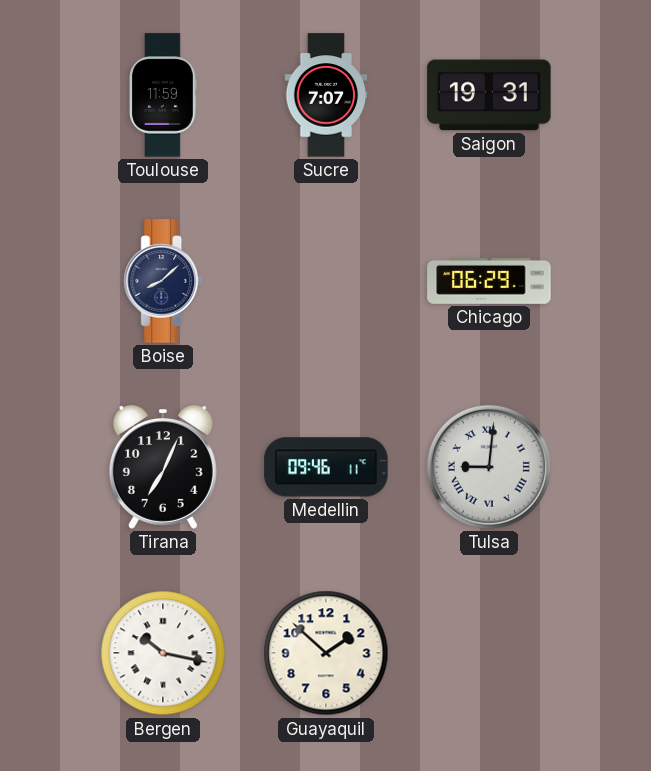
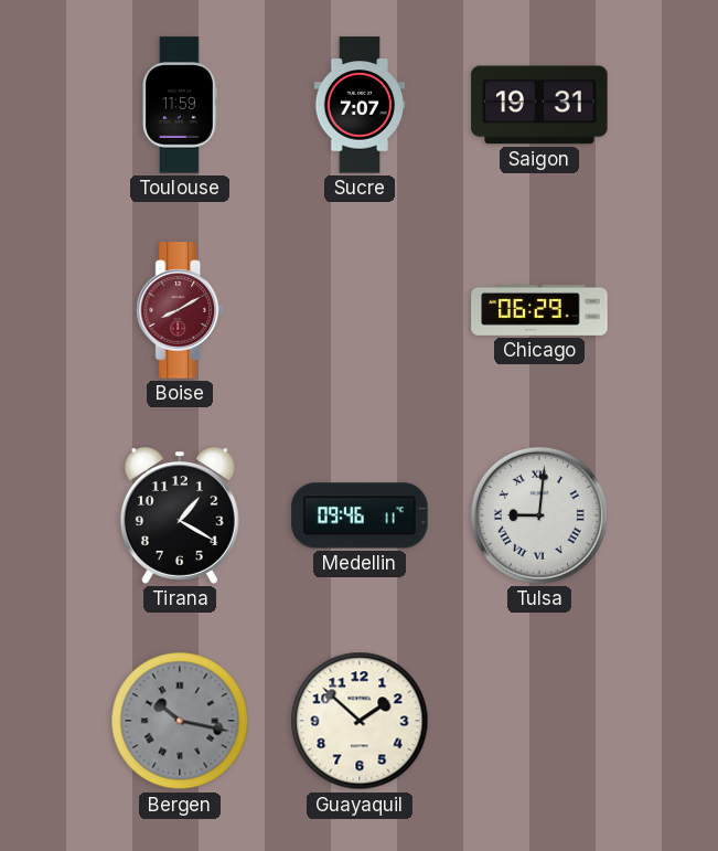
Boise: 8:08 -> 8:10 (180, 310)
Boise dial: navy -> burgundy (180, 310)
Tirana: 7:04 -> 1:20 (180, 515)
Bergen dial: white -> grey (180, 721)
